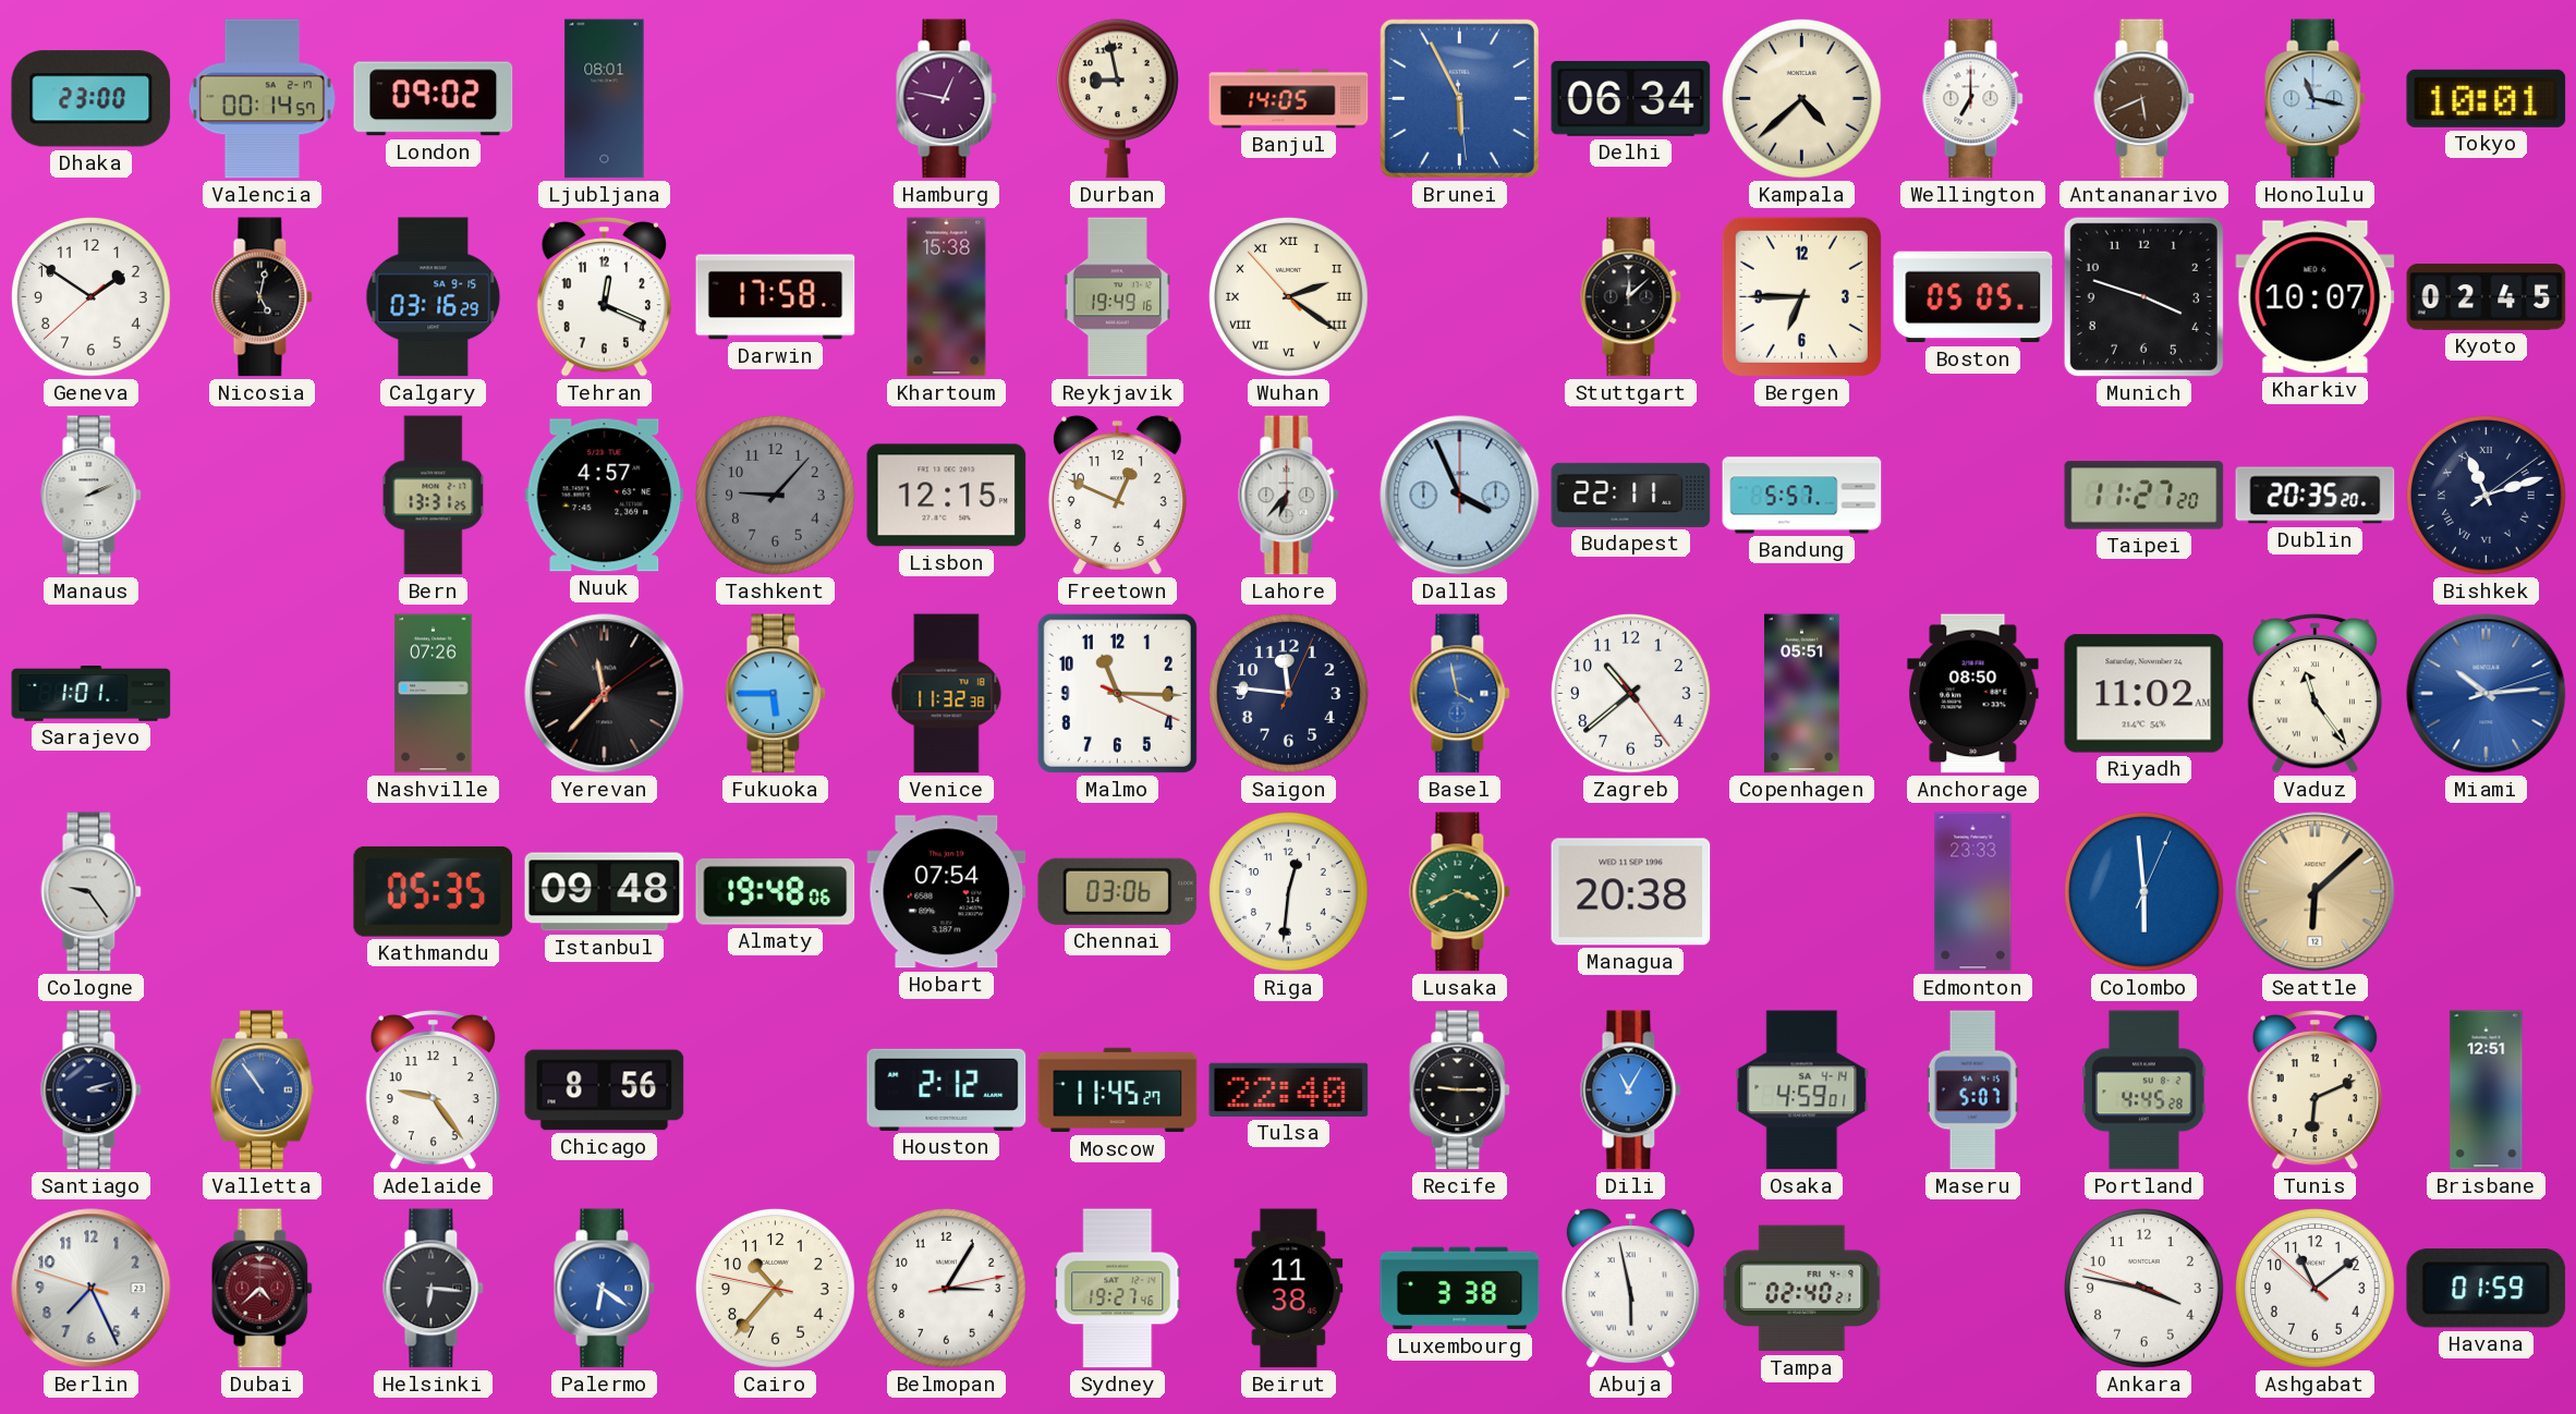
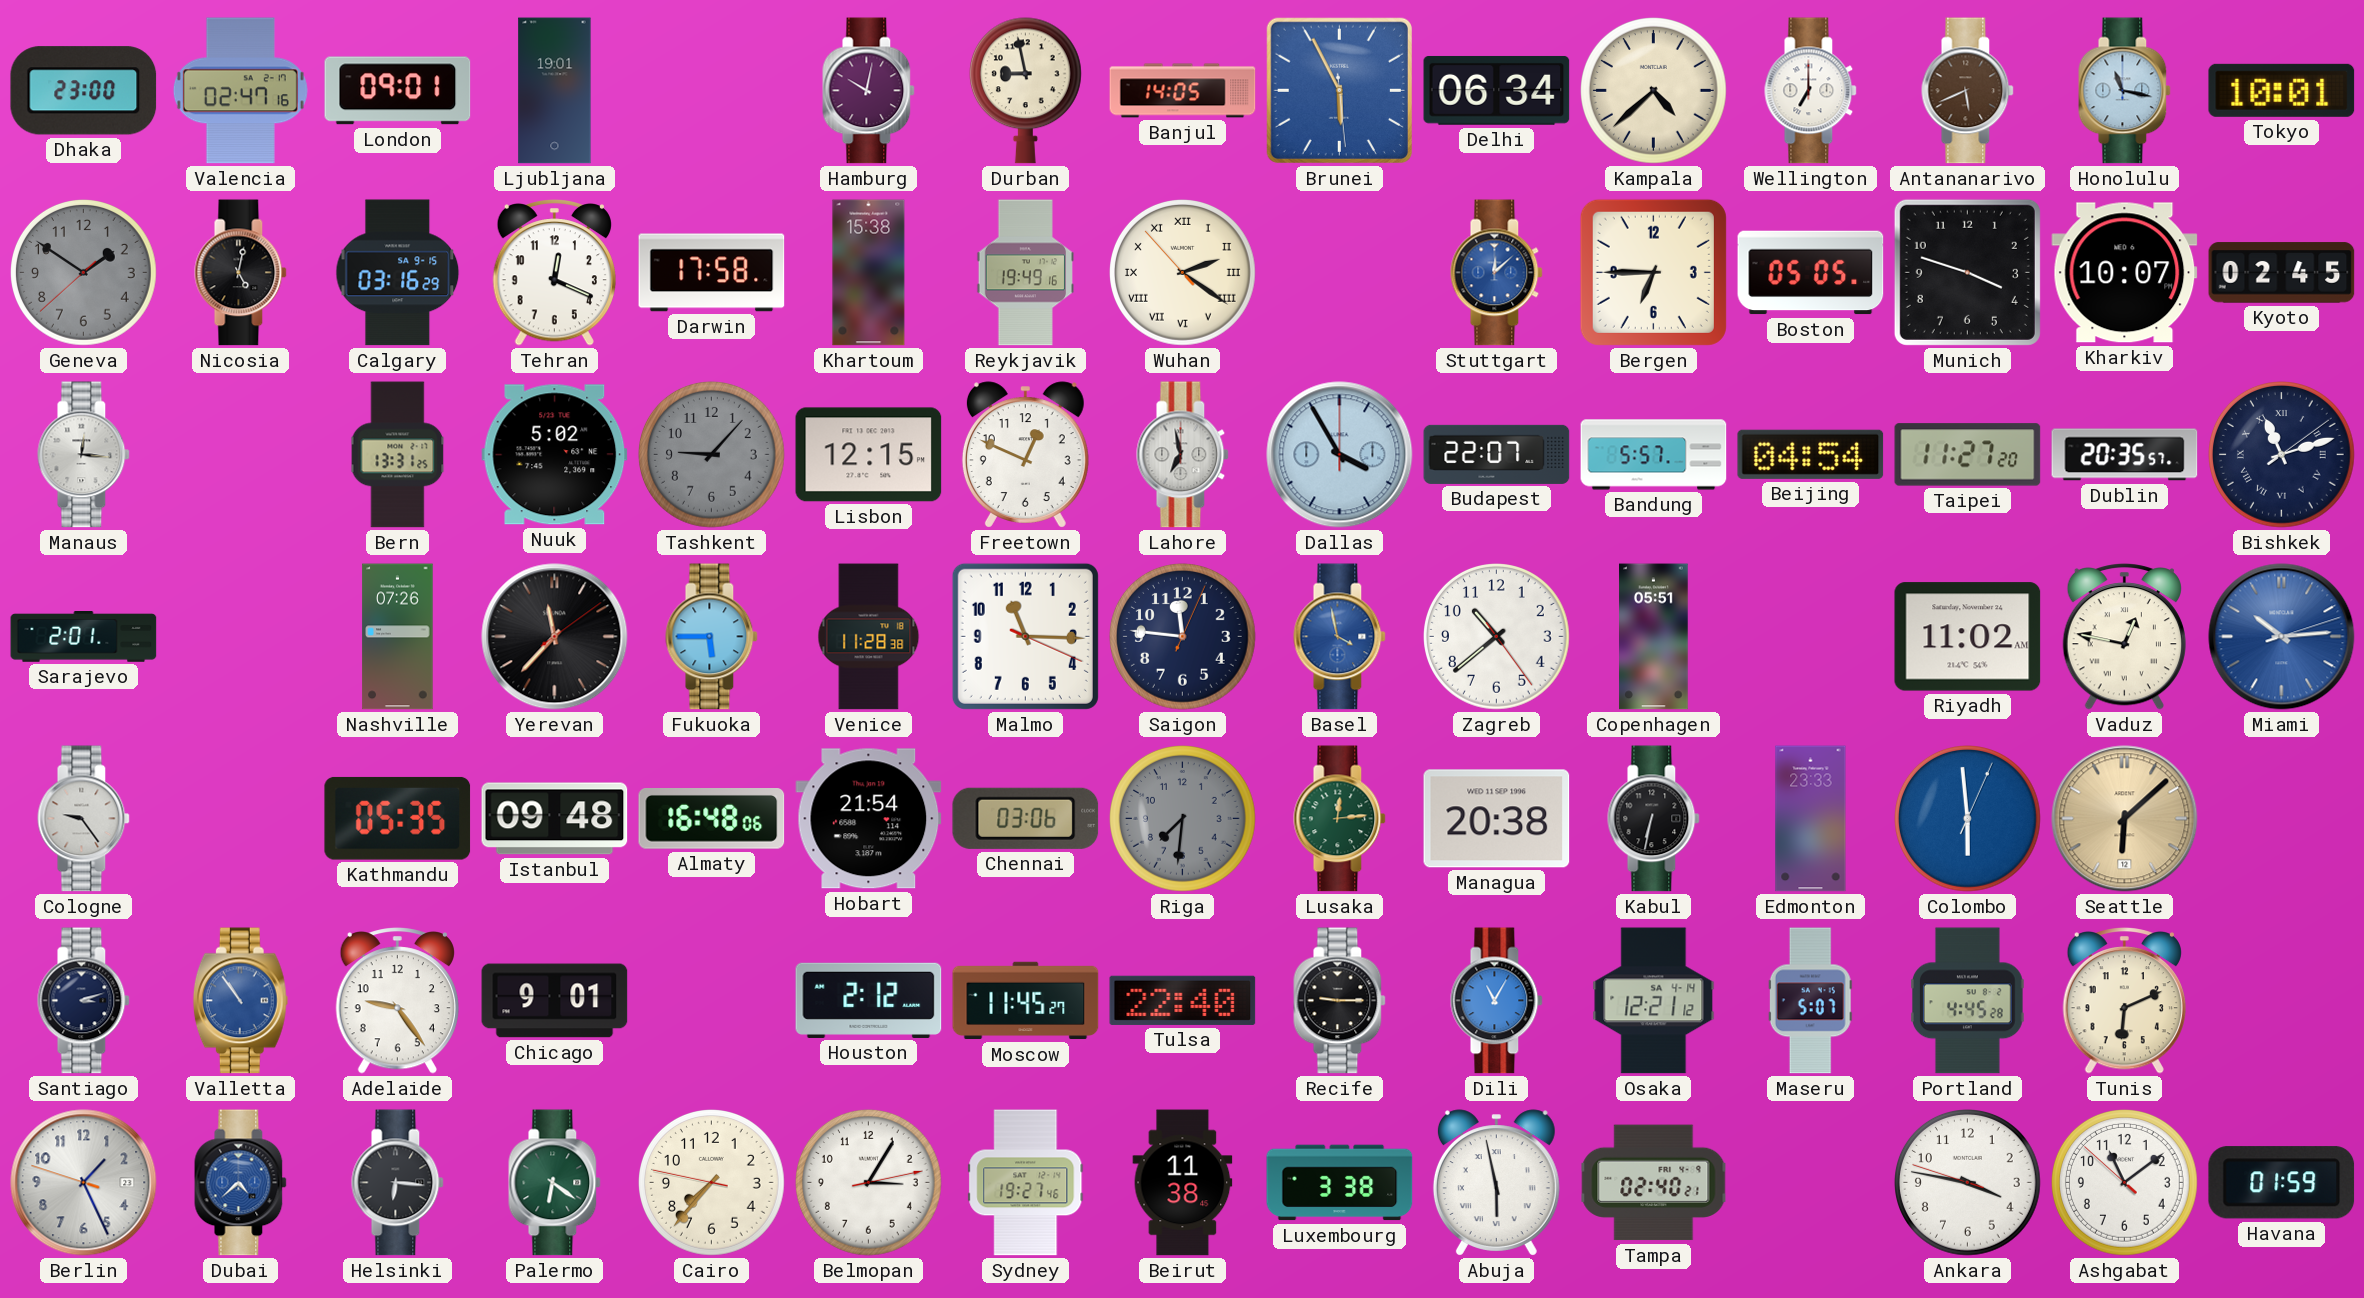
Valencia: 00:14 -> 02:47 (240, 91)
London: 09:02 -> 09:01 (398, 91)
Ljubljana: 08:01 -> 19:01 (555, 91)
Hamburg: 12:47 -> 10:02 (869, 91)
Geneva dial: white -> grey (84, 273)
Stuttgart dial: black -> blue (1497, 273)
Manaus: 2:11 -> 12:16 (84, 455)
Nuuk: 4:57 -> 5:02 (555, 455)
Lahore: 6:37 -> 6:58 (1183, 455)
Dallas: 3:56 -> 3:55 (1340, 455)
Budapest: 22:11 -> 22:07 (1497, 454)
Beijing: none -> 04:54 (1811, 454)
Dublin: 20:35:20 -> 20:35:57 (2125, 455)
Sarajevo: 1:01 -> 2:01 (84, 637)
Venice: 11:32 -> 11:28 (869, 637)
Anchorage: 08:50 -> none (1973, 694)
Vaduz: 11:24 -> 12:47 (2124, 637)
Almaty: 19:48 -> 16:48 (712, 819)
Hobart: 07:54 -> 21:54 (869, 819)
Riga: 12:31 -> 7:31 (1183, 819)
Riga dial: white -> grey (1183, 819)
Lusaka: 3:41 -> 12:14 (1340, 819)
Kabul: none -> 6:32 (1654, 819)
Chicago: 8:56 -> 9:01 (555, 1001)
Osaka: 4:59 -> 12:21 (1654, 1001)
Brisbane: 12:51 -> none (2487, 1090)
Berlin: 7:25 -> 1:25 (84, 1183)
Dubai dial: burgundy -> blue (241, 1183)
Palermo dial: blue -> green (555, 1183)
Cairo: 10:36 -> 7:36 (712, 1183)
